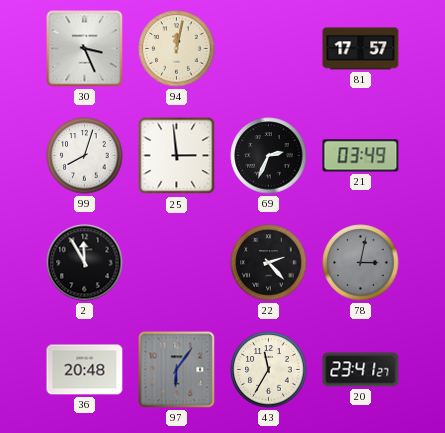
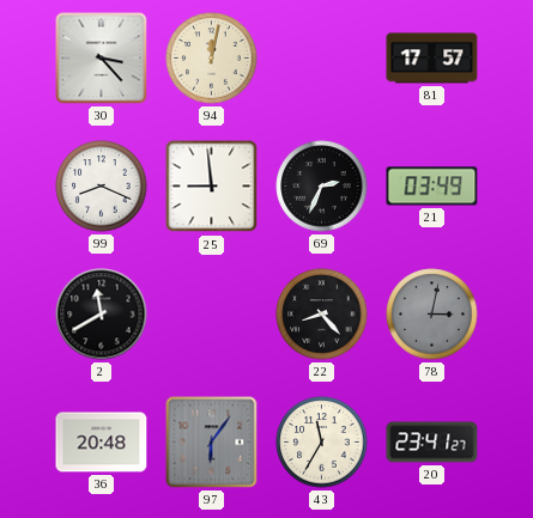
30: 3:26 -> 3:23 (102, 59)
99: 8:03 -> 8:19 (102, 187)
25: 2:59 -> 8:59 (212, 187)
2: 11:55 -> 11:40 (102, 315)
22: 2:23 -> 8:23 (322, 315)
